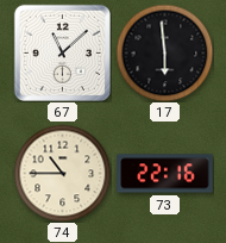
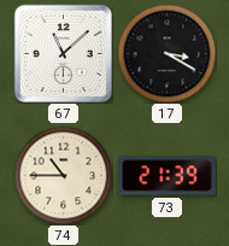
17: 5:59 -> 3:20 (166, 53)
73: 22:16 -> 21:39 (168, 176)
